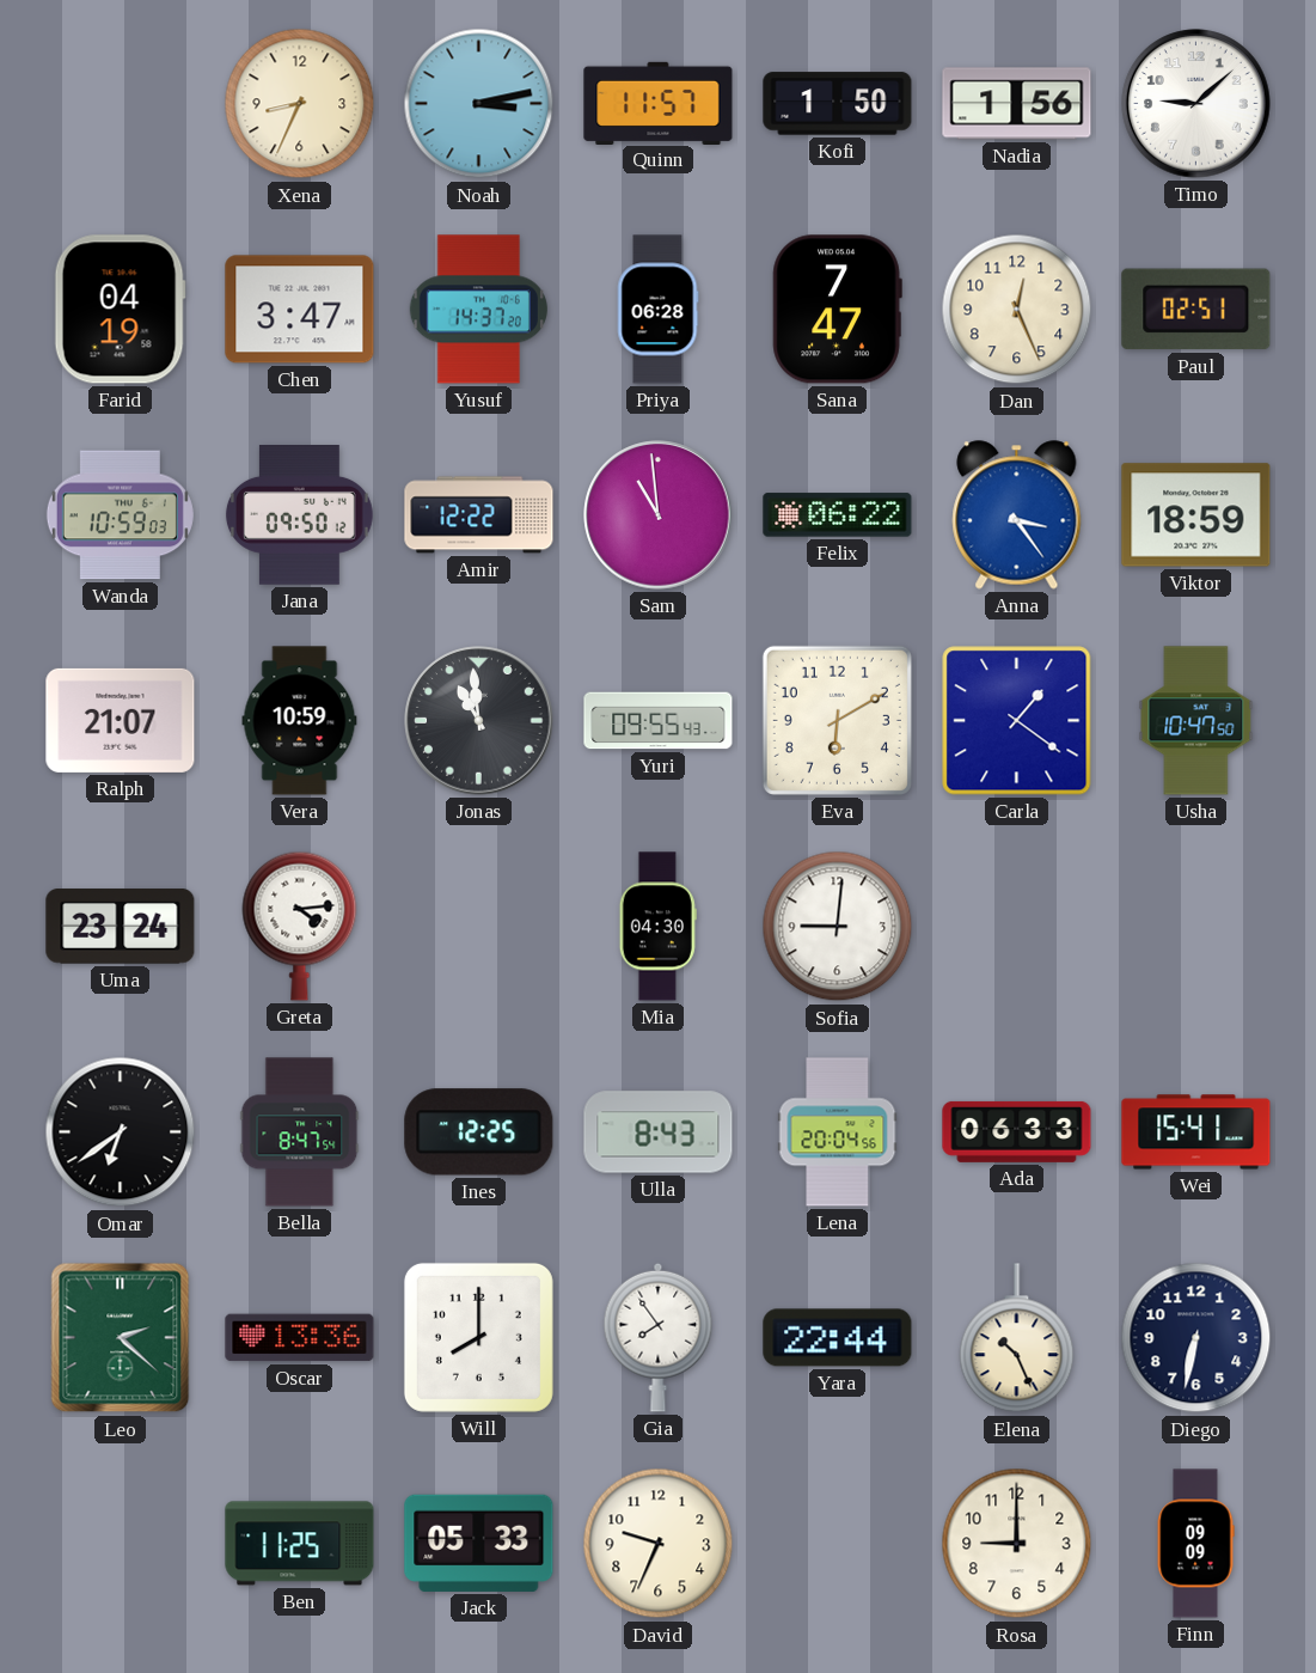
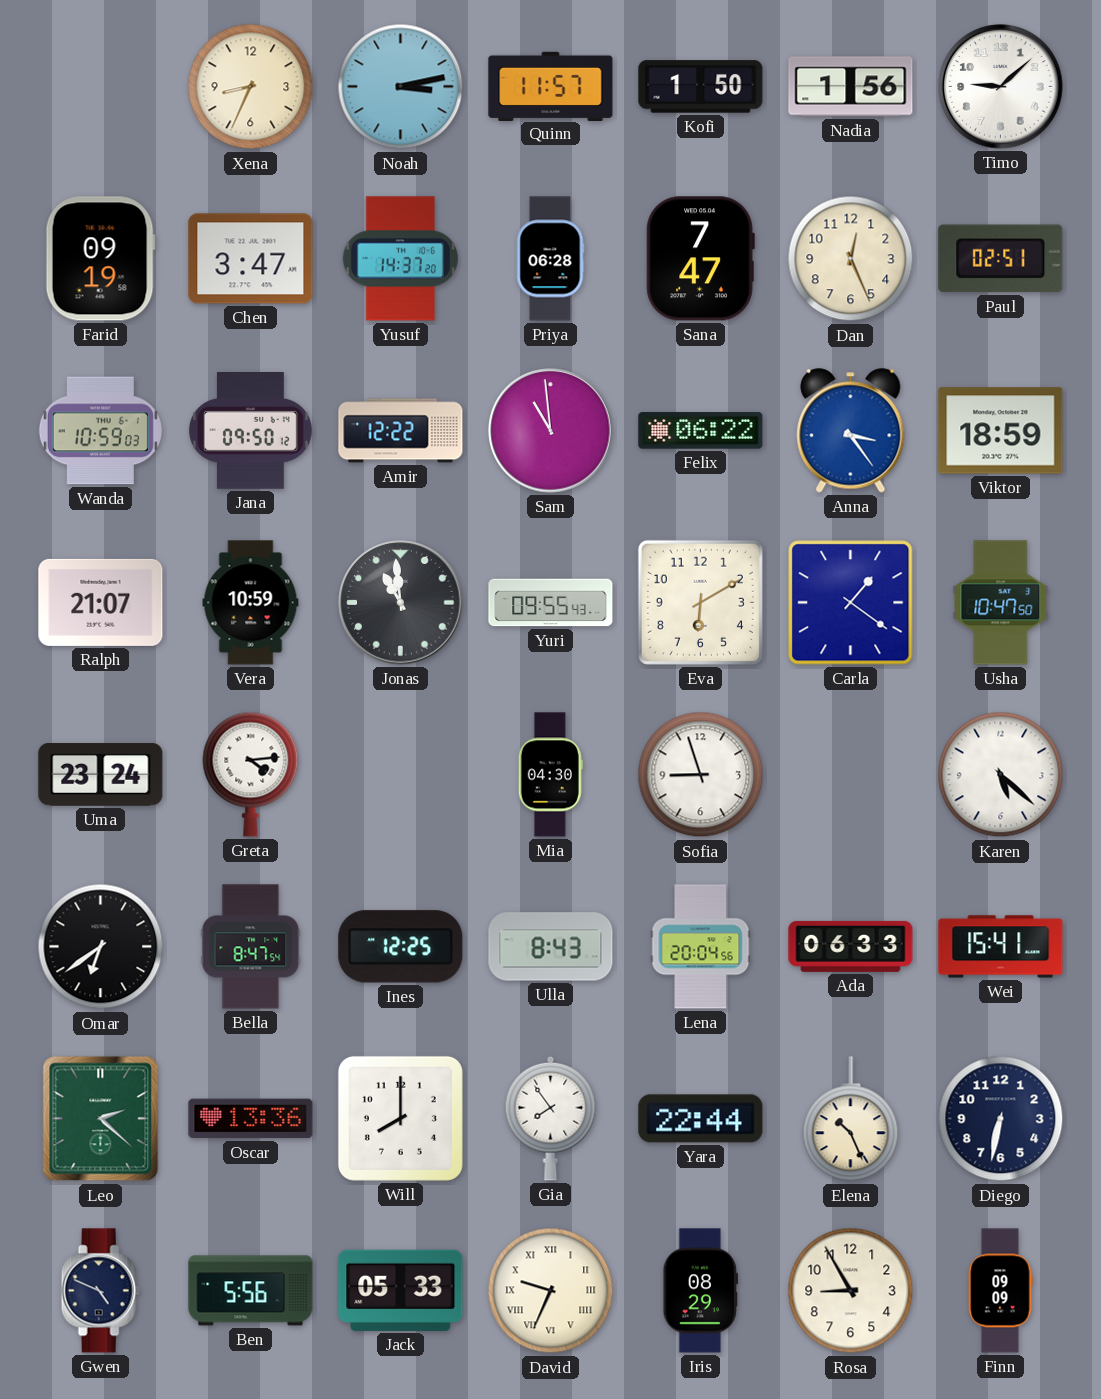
Farid: 04:19 -> 09:19 (100, 259)
Sofia: 9:01 -> 8:57 (701, 775)
Karen: none -> 5:22 (1001, 775)
Gwen: none -> 4:49 (100, 1291)
Ben: 11:25 -> 5:56 (251, 1291)
David numerals: Arabic -> Roman (551, 1291)
Iris: none -> 08:29 (700, 1291)
Rosa: 9:00 -> 8:55 (851, 1291)
